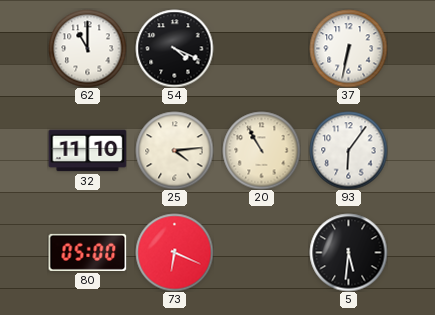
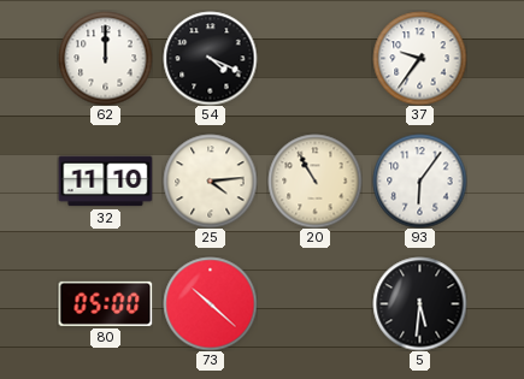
62: 11:00 -> 12:00 (105, 58)
37: 6:32 -> 9:36 (419, 58)
73: 6:19 -> 10:22 (210, 303)
